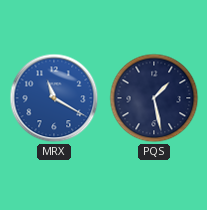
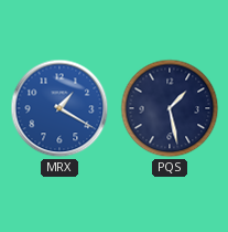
MRX: 11:20 -> 1:20 (59, 108)
